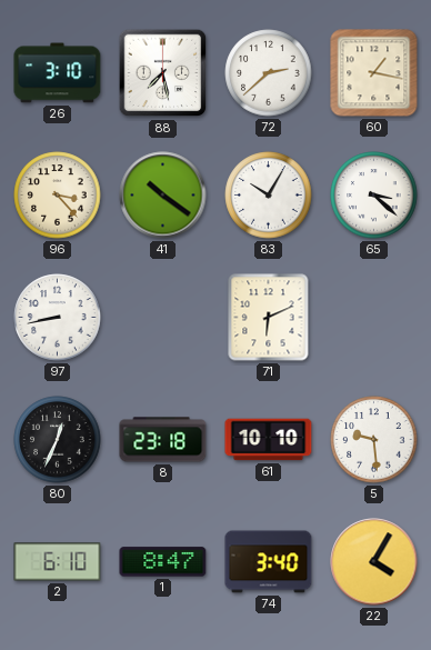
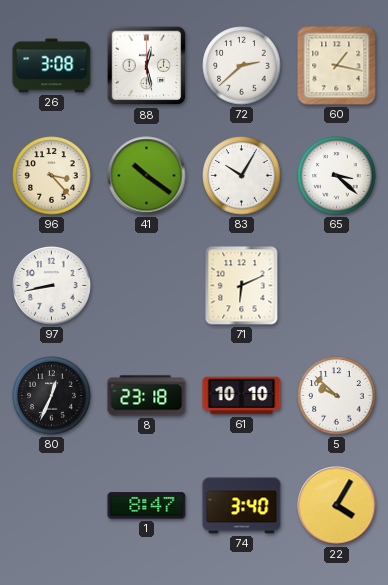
26: 3:10 -> 3:08 (52, 66)
88: 7:28 -> 12:28 (147, 66)
5: 9:29 -> 9:52 (337, 396)
2: 6:10 -> none (58, 562)
